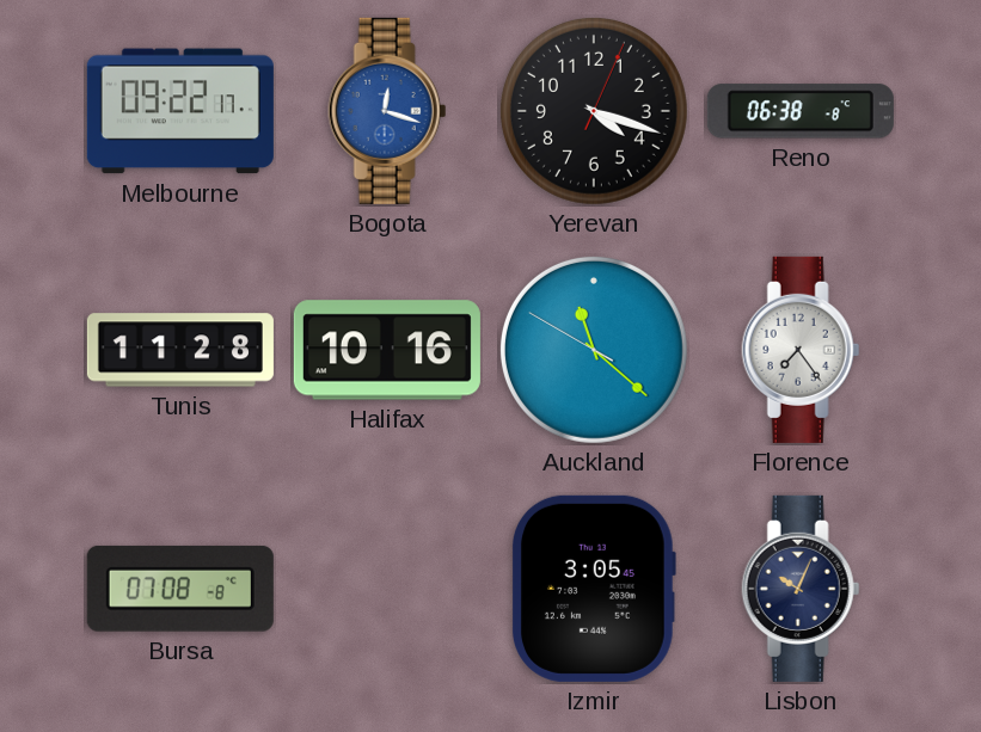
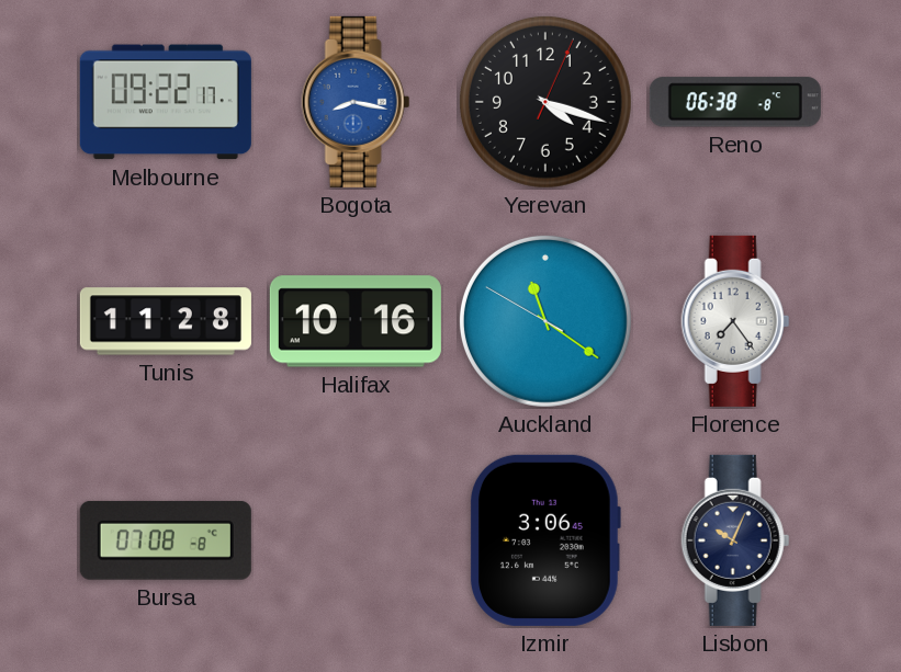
Bogota: 12:18 -> 8:17 (356, 102)
Auckland: 11:21 -> 11:20 (545, 321)
Izmir: 3:05 -> 3:06 (545, 540)
